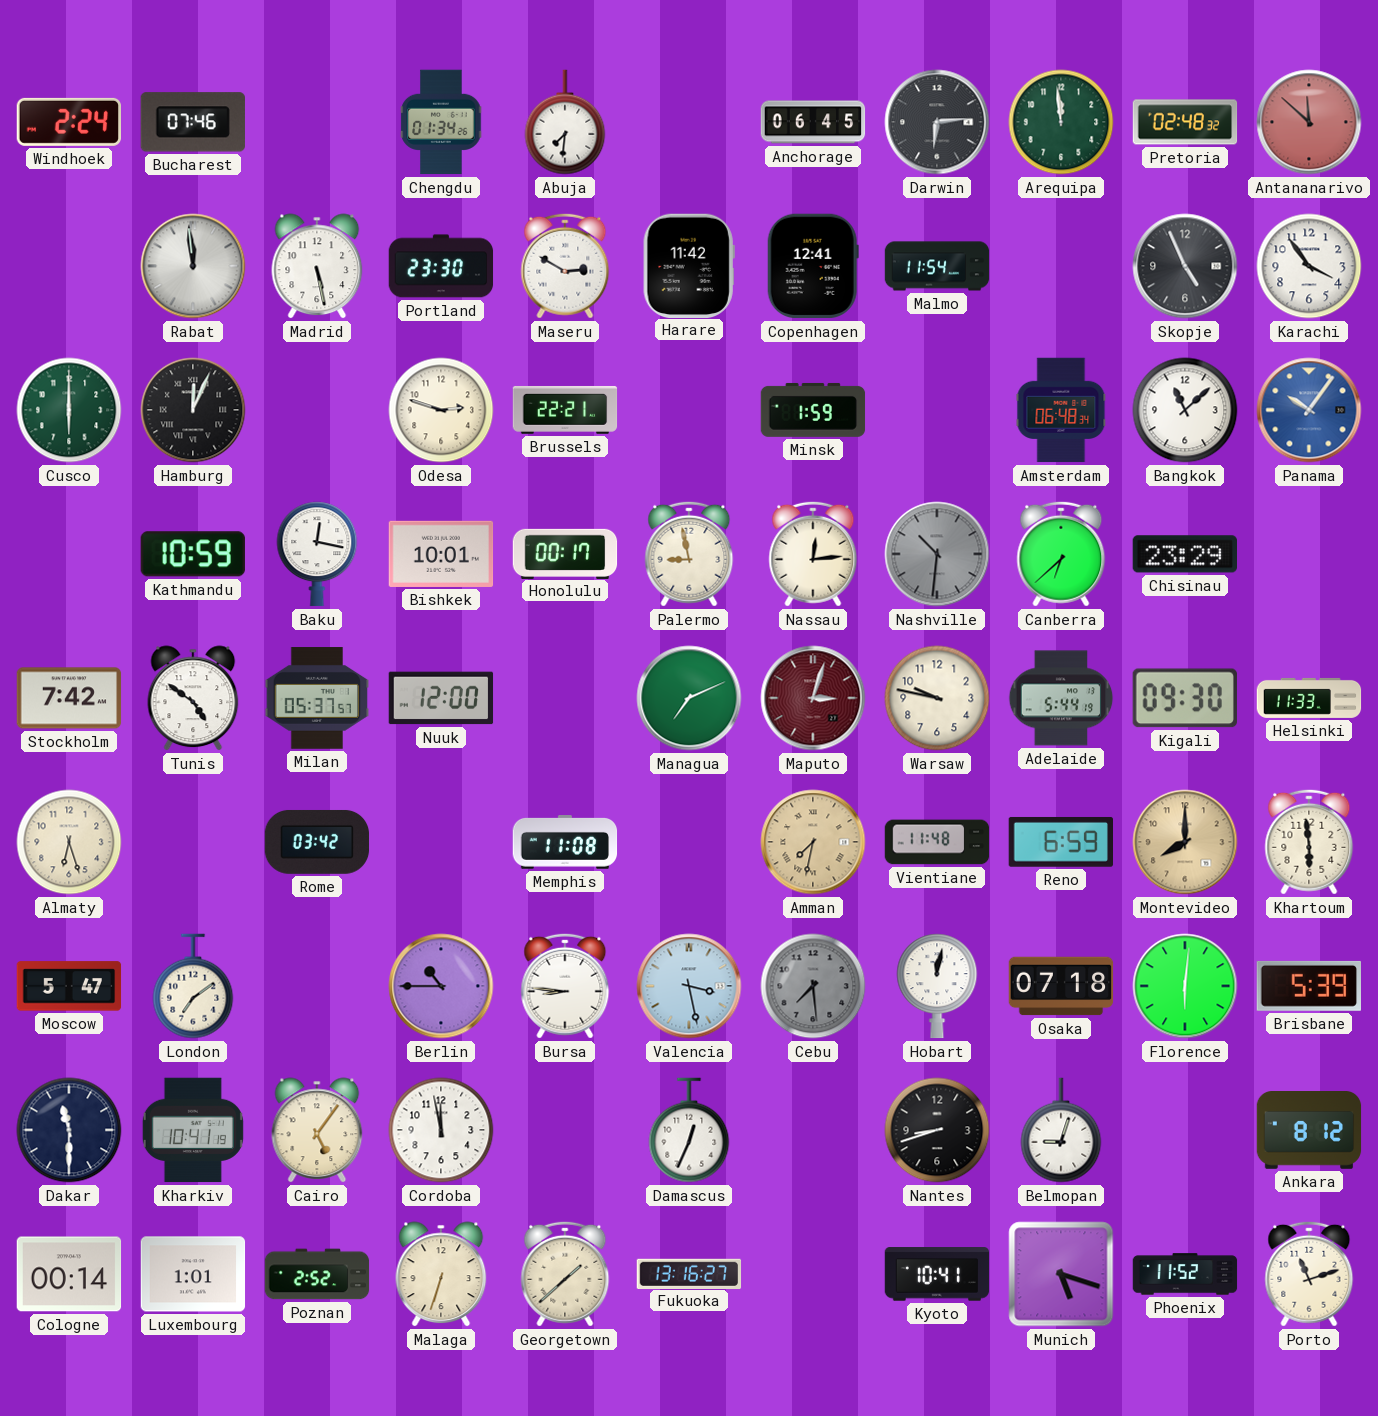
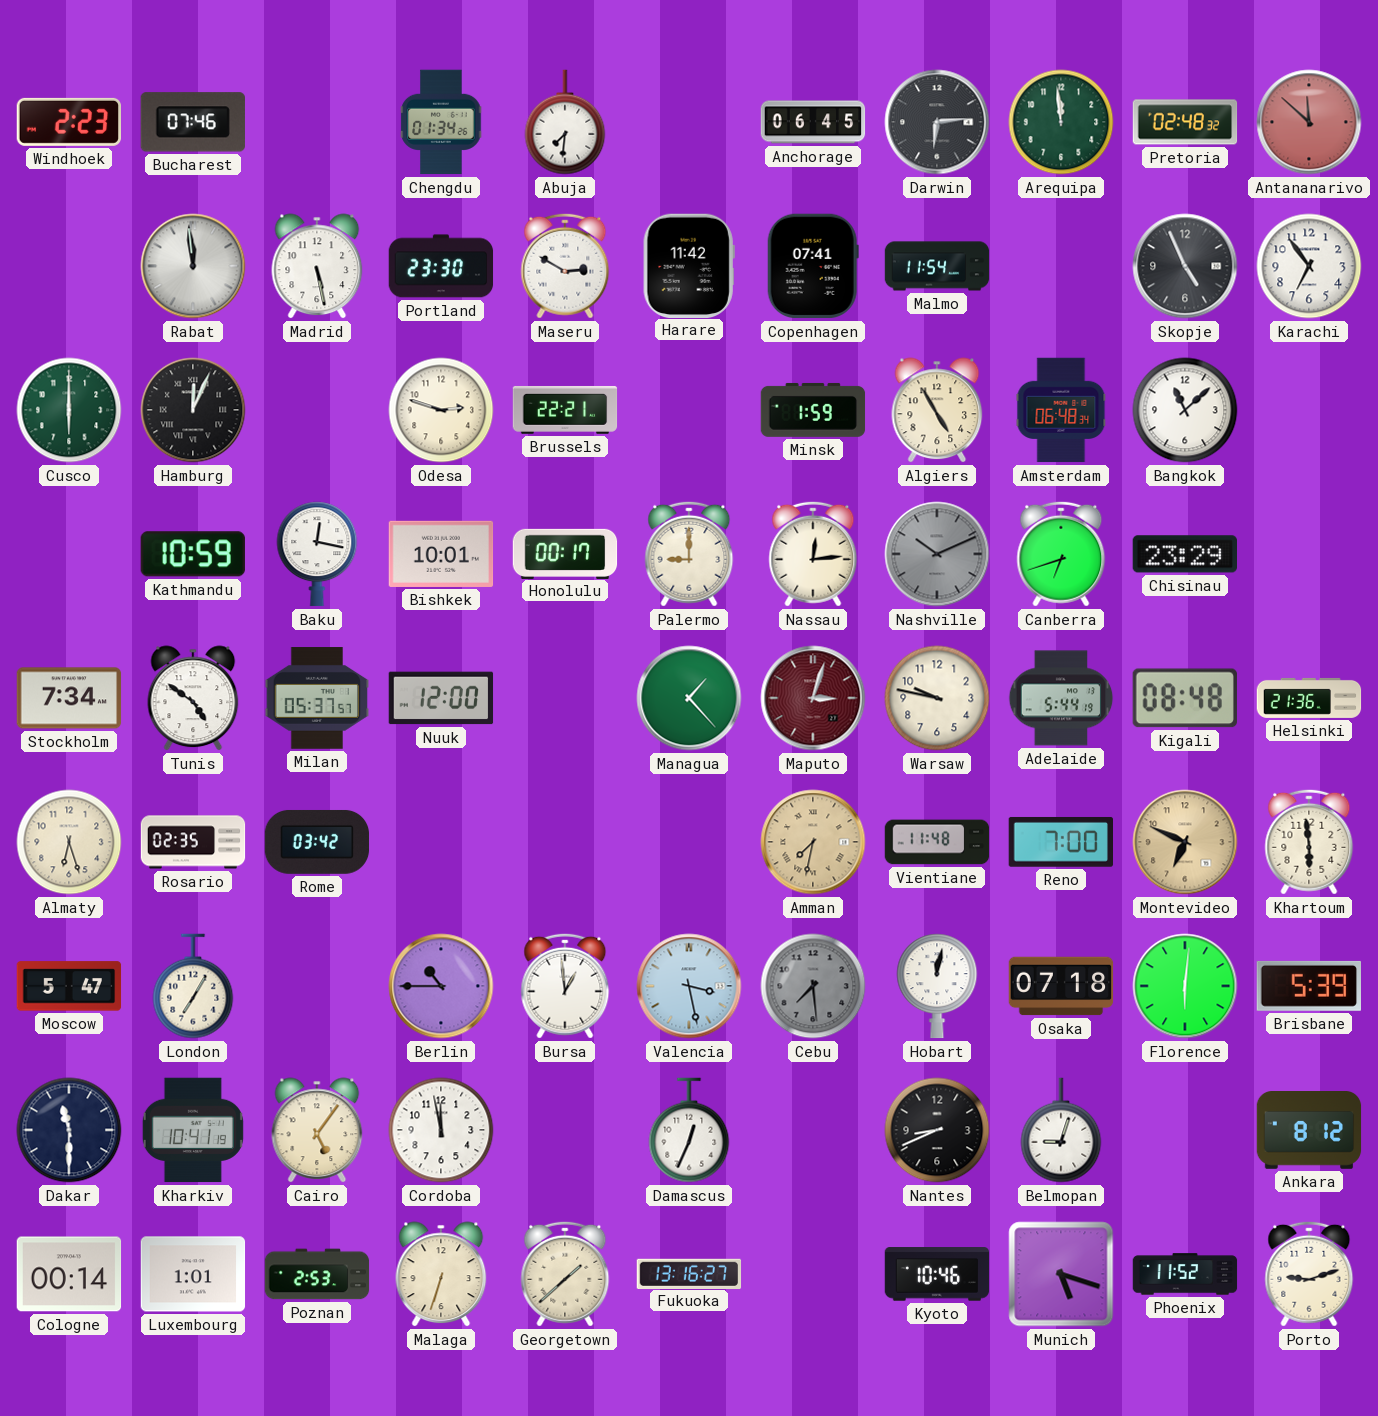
Windhoek: 2:24 -> 2:23 (68, 122)
Copenhagen: 12:41 -> 07:41 (813, 266)
Karachi: 3:54 -> 6:54 (1309, 266)
Algiers: none -> 4:55 (937, 410)
Panama: 10:06 -> none (1309, 410)
Palermo: 8:58 -> 9:00 (689, 554)
Nashville: 10:31 -> 10:11 (937, 554)
Canberra: 6:38 -> 6:42 (1061, 554)
Stockholm: 7:42 -> 7:34 (69, 698)
Managua: 7:11 -> 1:23 (689, 698)
Kigali: 09:30 -> 08:48 (1185, 698)
Helsinki: 11:33 -> 21:36 (1309, 698)
Rosario: none -> 02:35 (193, 842)
Memphis: 11:08 -> none (565, 843)
Reno: 6:59 -> 7:00 (1060, 842)
Montevideo: 8:00 -> 6:49 (1185, 842)
London: 7:09 -> 7:05 (193, 986)
Bursa: 8:46 -> 12:59 (565, 986)
Nantes: 8:42 -> 8:41 (937, 1130)
Poznan: 2:52 -> 2:53 (317, 1274)
Kyoto: 10:41 -> 10:46 (937, 1274)
Porto: 11:12 -> 9:12 (1309, 1274)
